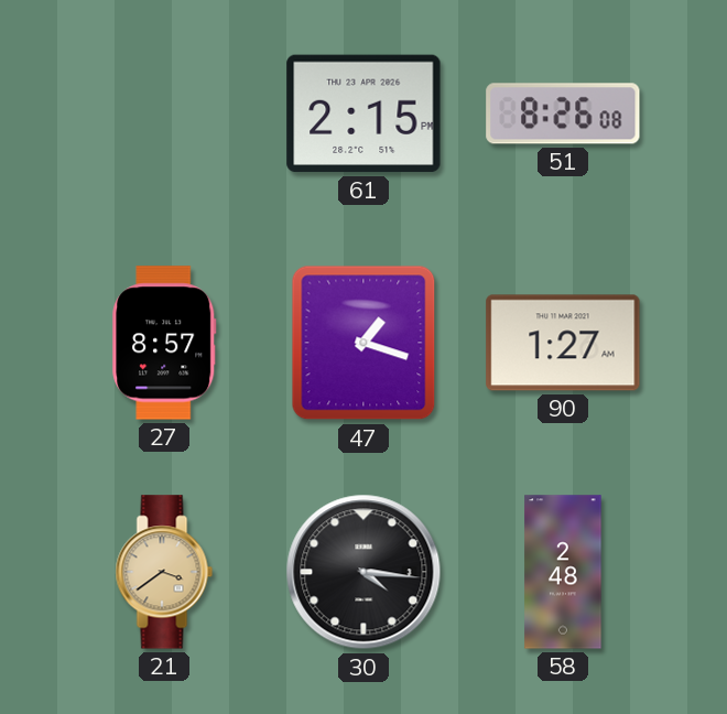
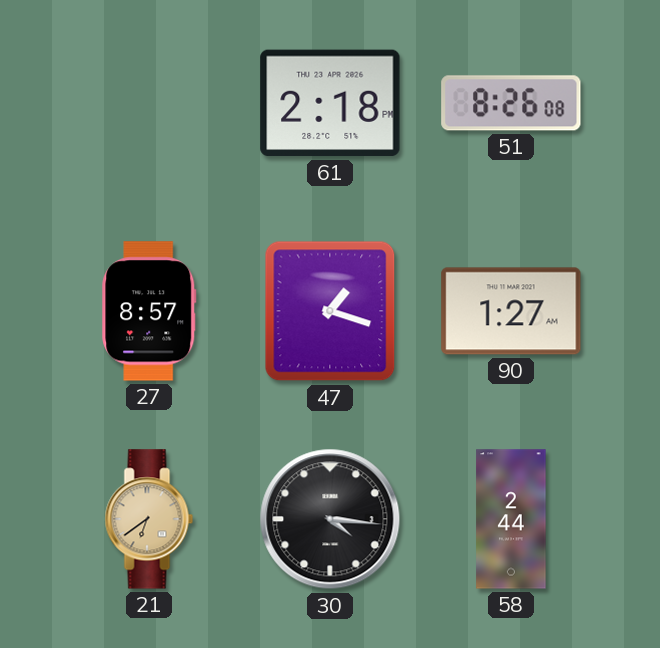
61: 2:15 -> 2:18 (330, 103)
21: 3:39 -> 6:39 (149, 519)
58: 2:48 -> 2:44 (511, 519)
